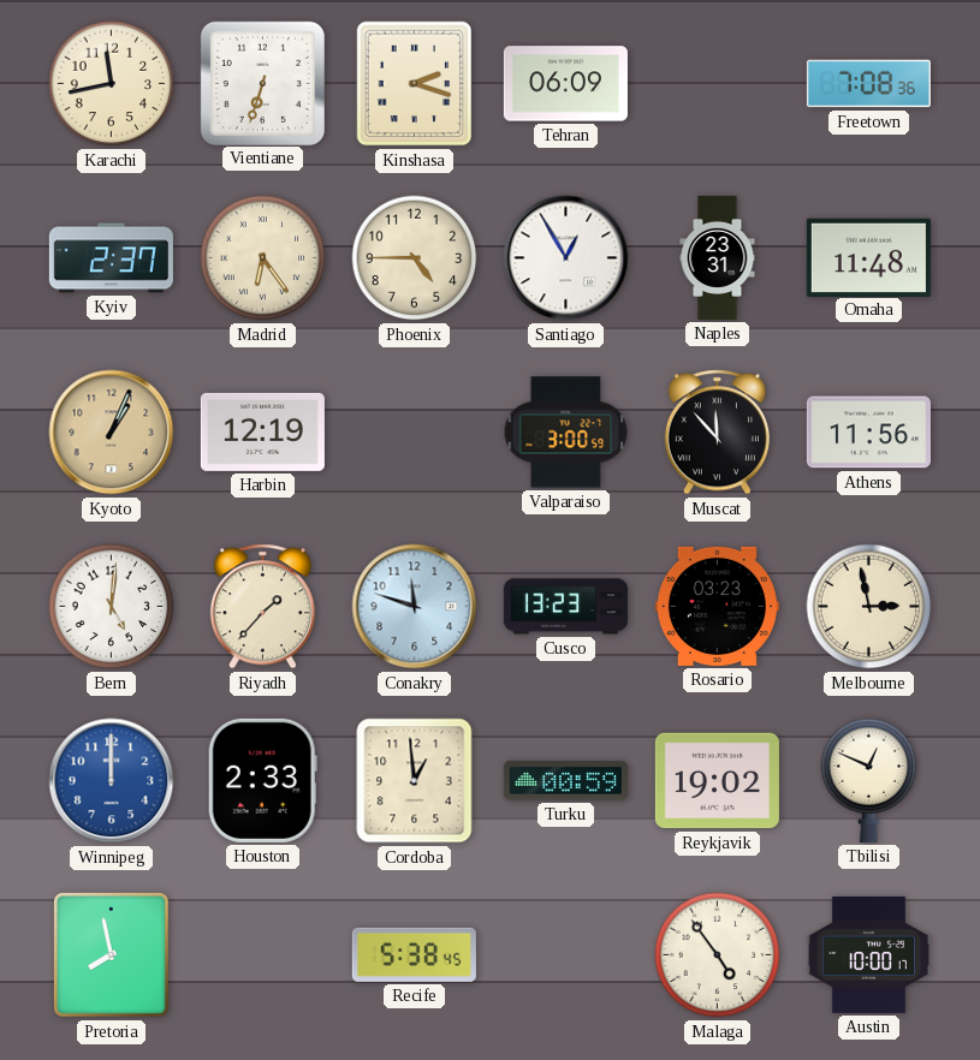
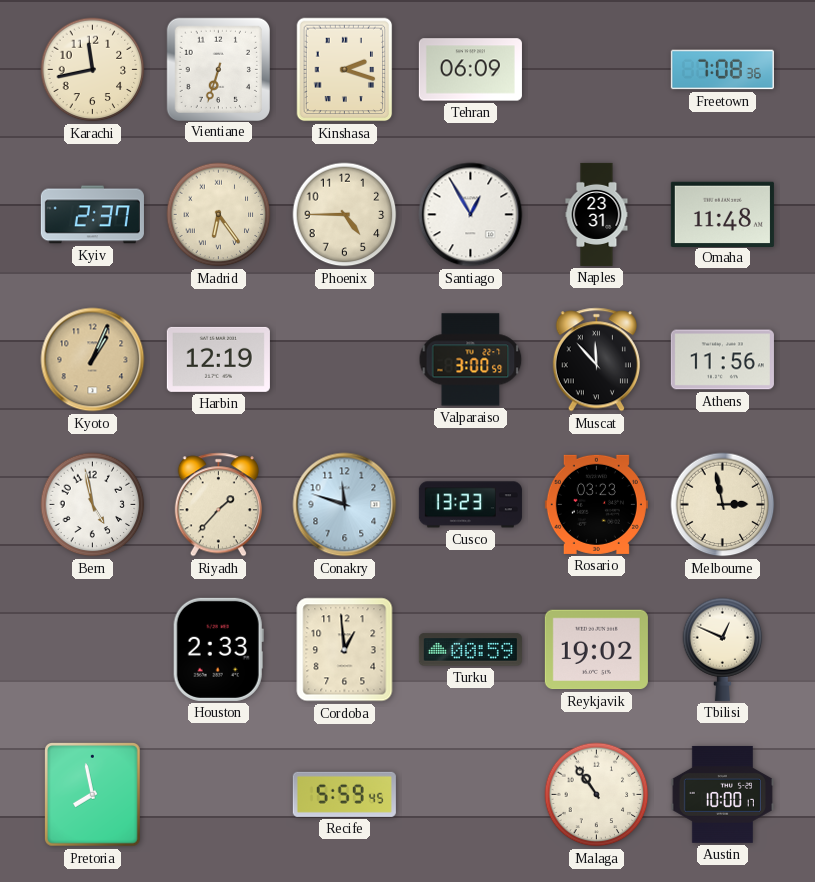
Bern: 5:01 -> 4:58 (93, 505)
Winnipeg: 12:00 -> none (112, 781)
Recife: 5:38 -> 5:59 (344, 794)
Malaga: 4:54 -> 10:54 (597, 795)
